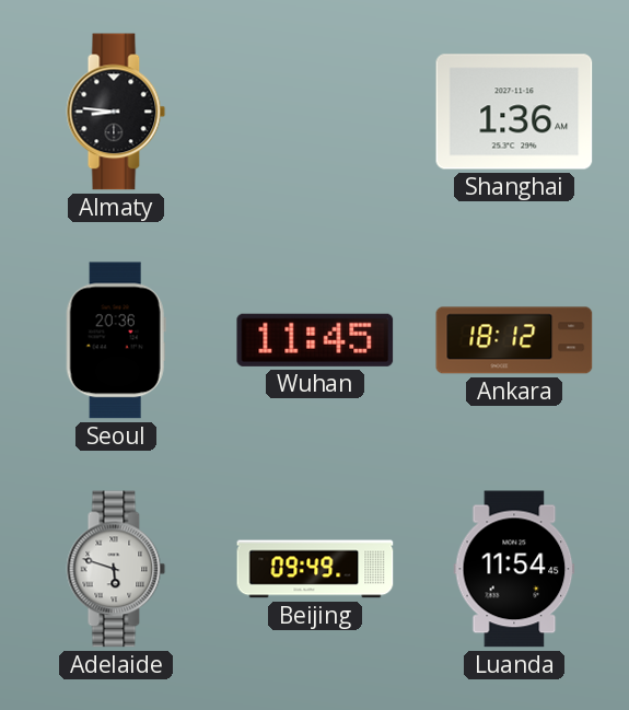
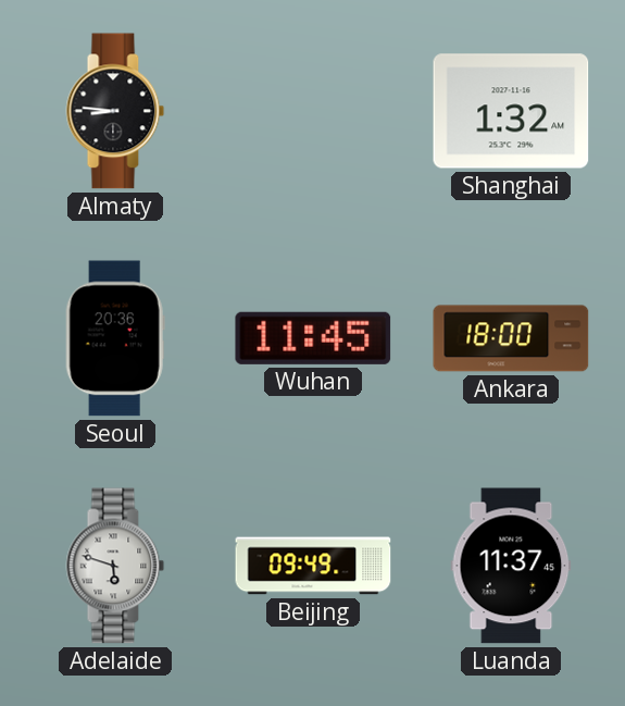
Shanghai: 1:36 -> 1:32 (511, 111)
Ankara: 18:12 -> 18:00 (511, 338)
Luanda: 11:54 -> 11:37 (511, 566)
